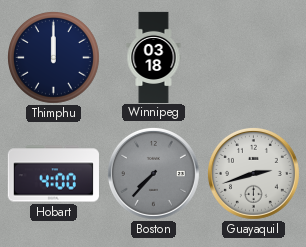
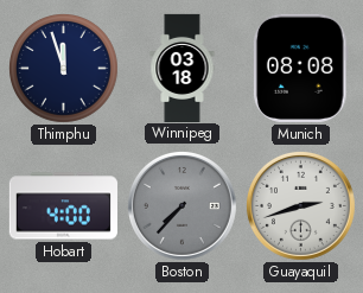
Thimphu: 12:00 -> 11:57 (64, 69)
Munich: none -> 08:08 (300, 68)
